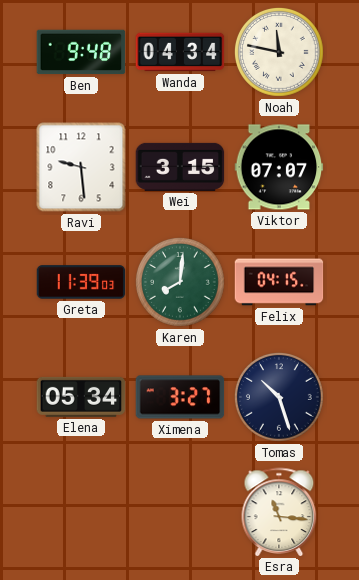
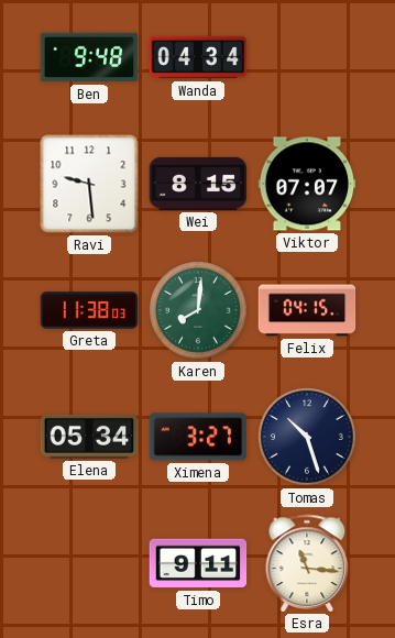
Noah: 11:47 -> none (279, 52)
Wei: 3:15 -> 8:15 (198, 184)
Greta: 11:39 -> 11:38 (89, 310)
Timo: none -> 9:11 (198, 563)
